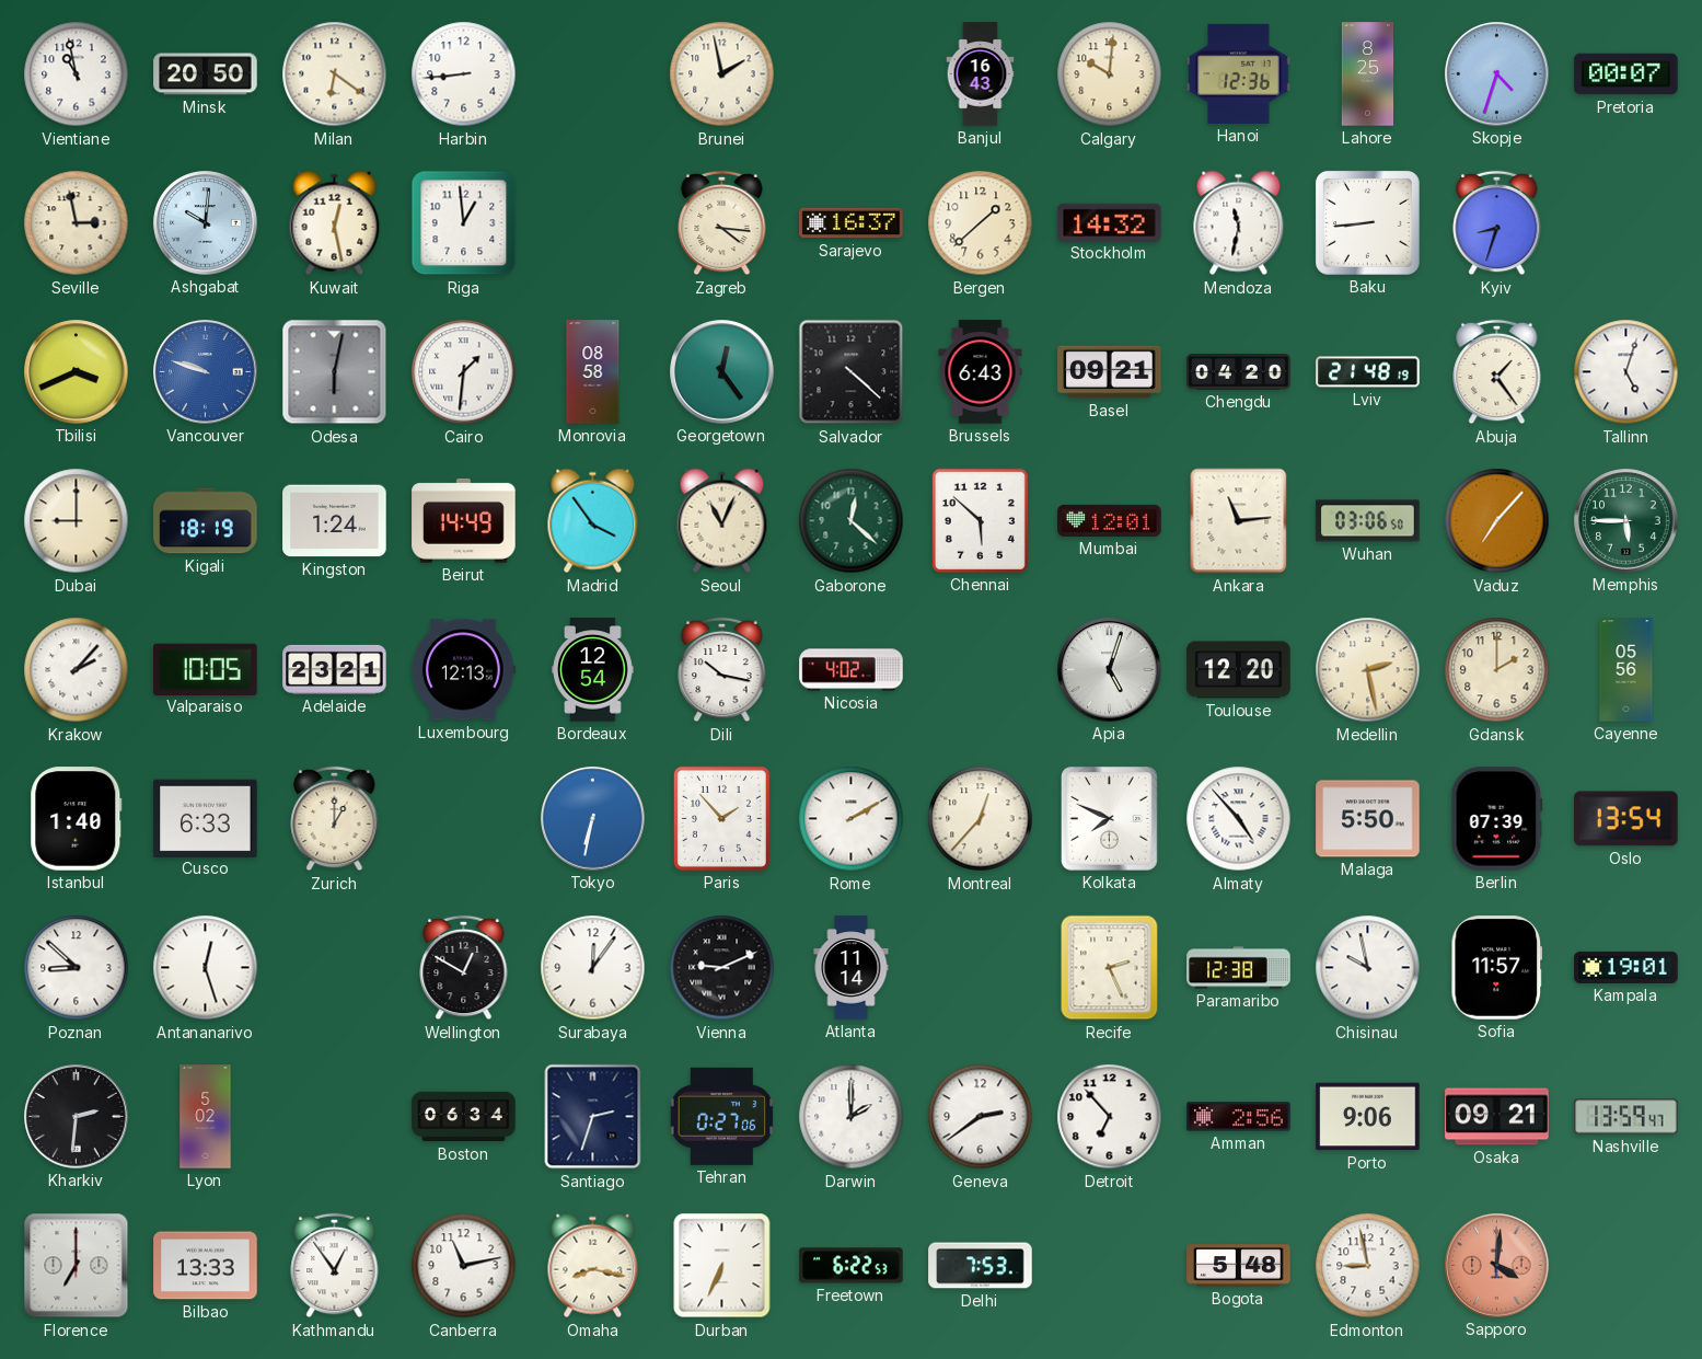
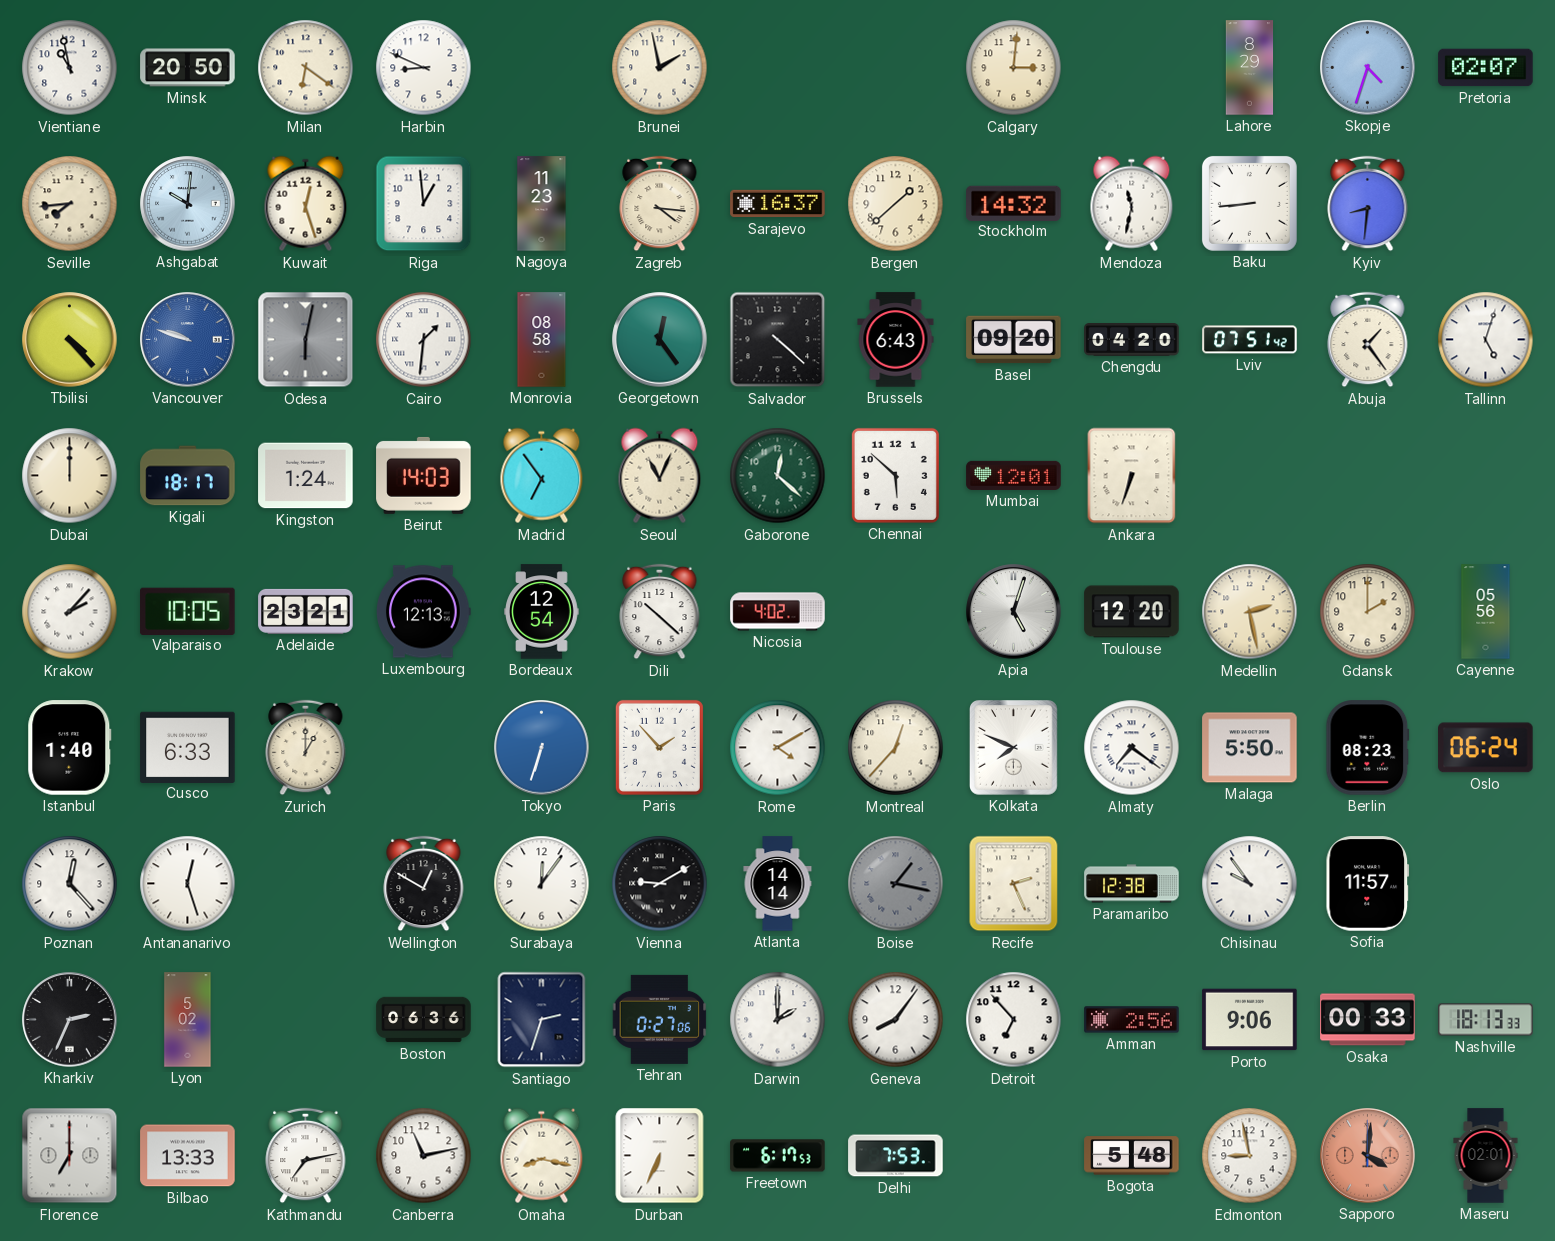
Harbin: 8:44 -> 8:49 (424, 68)
Banjul: 16:43 -> none (981, 74)
Calgary: 10:01 -> 3:01 (1014, 68)
Hanoi: 12:36 -> none (1239, 73)
Lahore: 8:25 -> 8:29 (1250, 68)
Pretoria: 00:07 -> 02:07 (1486, 68)
Seville: 2:58 -> 7:44 (70, 204)
Kuwait: 12:28 -> 12:27 (306, 204)
Nagoya: none -> 11:23 (542, 204)
Kyiv: 8:33 -> 8:31 (1368, 204)
Tbilisi: 3:41 -> 4:23 (70, 340)
Basel: 09:21 -> 09:20 (1014, 340)
Lviv: 21:48 -> 07:51 (1250, 340)
Dubai: 9:00 -> 12:00 (70, 476)
Kigali: 18:19 -> 18:17 (188, 476)
Beirut: 14:49 -> 14:03 (424, 475)
Madrid: 3:54 -> 6:54 (542, 476)
Ankara: 11:14 -> 6:33 (1132, 476)
Wuhan: 03:06 -> none (1368, 521)
Vaduz: 7:07 -> none (1497, 521)
Memphis: 5:45 -> none (1626, 521)
Dili: 10:17 -> 10:22 (660, 612)
Tokyo: 6:32 -> 6:33 (542, 748)
Rome: 2:10 -> 4:10 (778, 748)
Almaty: 4:53 -> 7:21 (1132, 748)
Berlin: 07:39 -> 08:23 (1368, 748)
Oslo: 13:54 -> 06:24 (1486, 748)
Poznan: 8:52 -> 12:23 (70, 884)
Vienna: 9:11 -> 9:10 (660, 884)
Atlanta: 11:14 -> 14:14 (778, 884)
Boise: none -> 1:17 (896, 884)
Chisinau: 9:58 -> 9:54 (1250, 884)
Kampala: 19:01 -> none (1626, 967)
Kharkiv: 2:31 -> 2:34 (70, 1020)
Boston: 06:34 -> 06:36 (424, 1020)
Geneva: 2:39 -> 8:06 (896, 1020)
Osaka: 09:21 -> 00:33 (1368, 1020)
Nashville: 13:59 -> 18:13 (1486, 1020)
Kathmandu: 12:54 -> 7:13 (306, 1156)
Freetown: 6:22 -> 6:17 (778, 1156)
Maseru: none -> 02:01 (1486, 1156)
